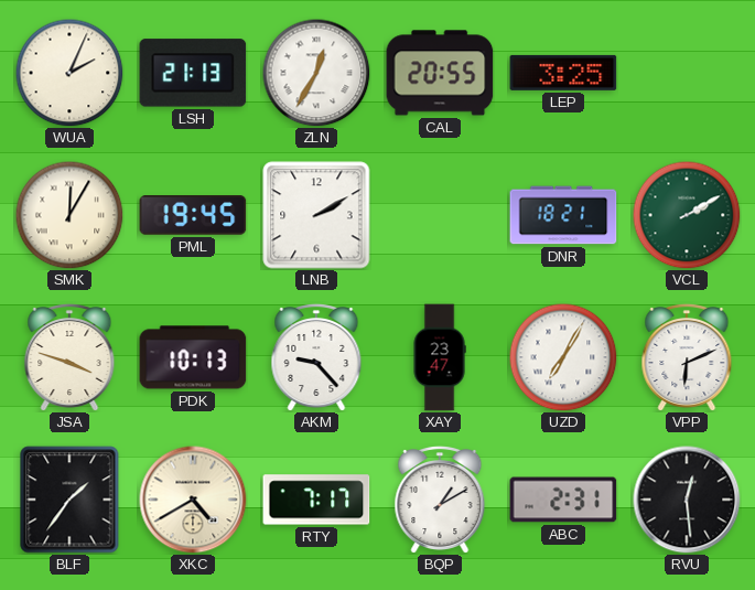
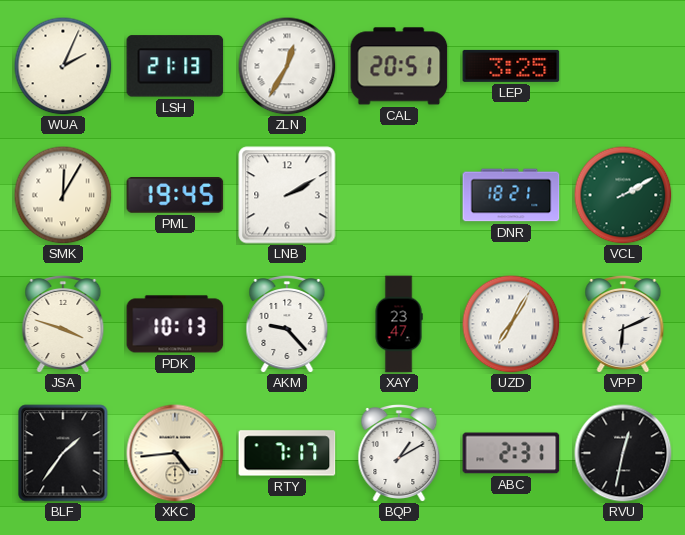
CAL: 20:55 -> 20:51 (399, 66)
XKC: 4:40 -> 4:44 (175, 453)
RVU: 12:29 -> 12:32 (623, 453)
